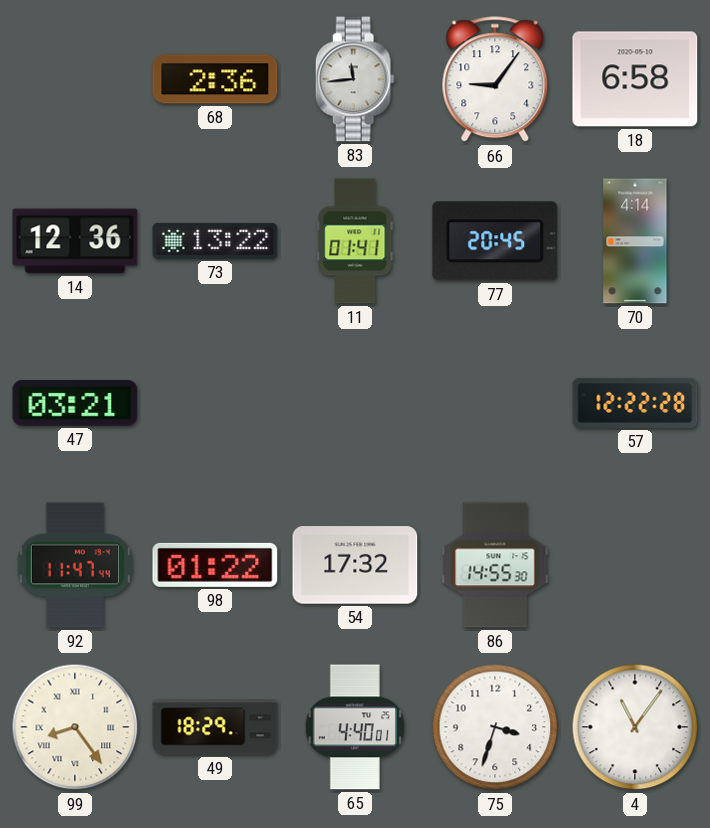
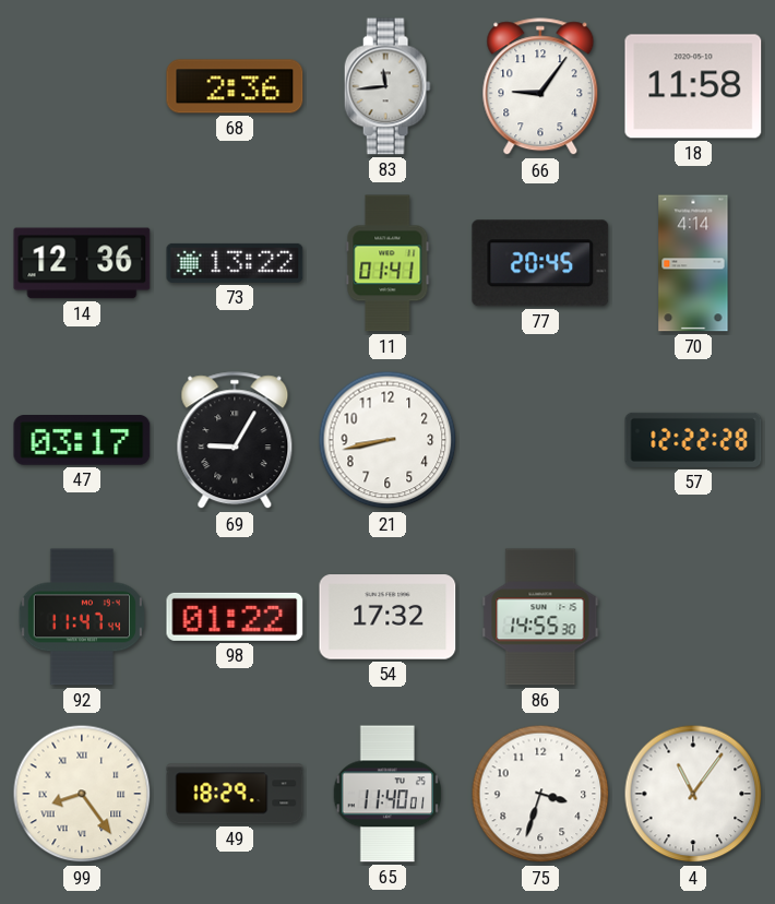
18: 6:58 -> 11:58 (693, 86)
47: 03:21 -> 03:17 (82, 441)
69: none -> 9:05 (235, 441)
21: none -> 8:43 (388, 440)
65: 4:40 -> 11:40 (388, 794)
